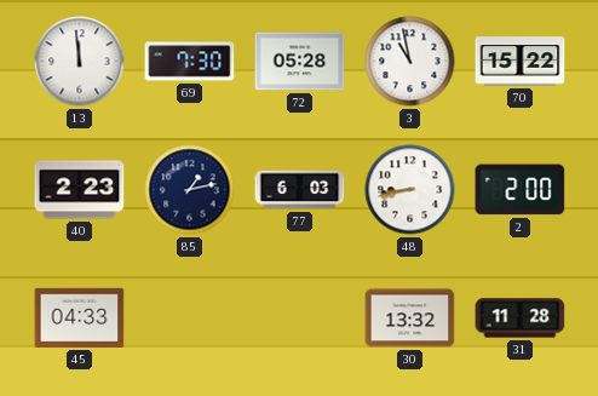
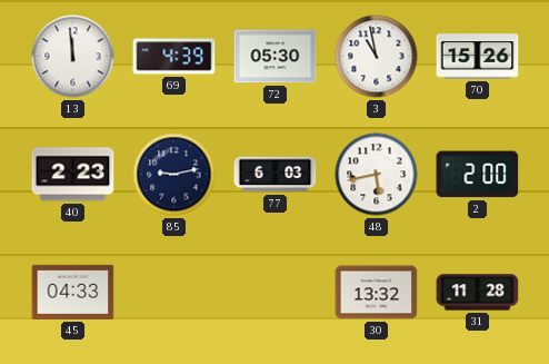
69: 7:30 -> 4:39 (174, 57)
72: 05:28 -> 05:30 (276, 57)
70: 15:22 -> 15:26 (478, 57)
85: 1:13 -> 9:13 (174, 175)
48: 8:43 -> 5:43 (377, 175)
